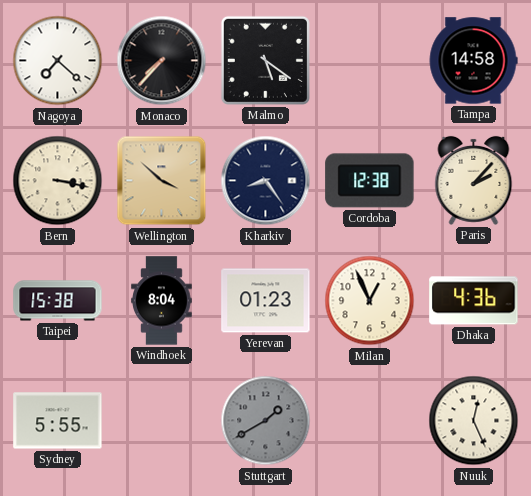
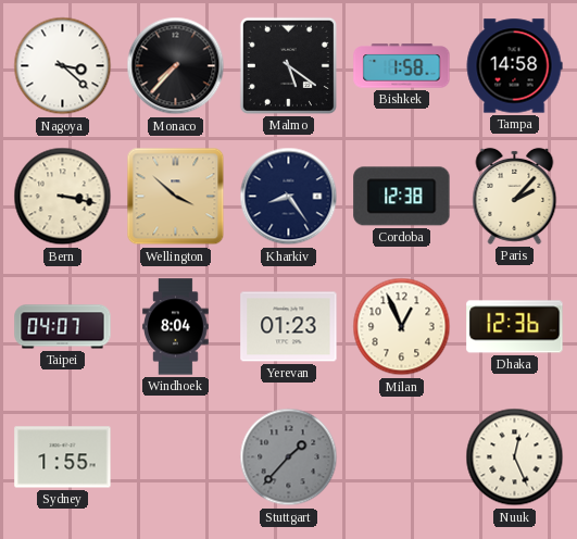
Nagoya: 7:22 -> 3:22 (63, 66)
Bishkek: none -> 1:58 (402, 66)
Taipei: 15:38 -> 04:07 (63, 327)
Dhaka: 4:36 -> 12:36 (515, 327)
Sydney: 5:55 -> 1:55 (63, 457)
Stuttgart: 1:40 -> 1:37 (289, 457)
